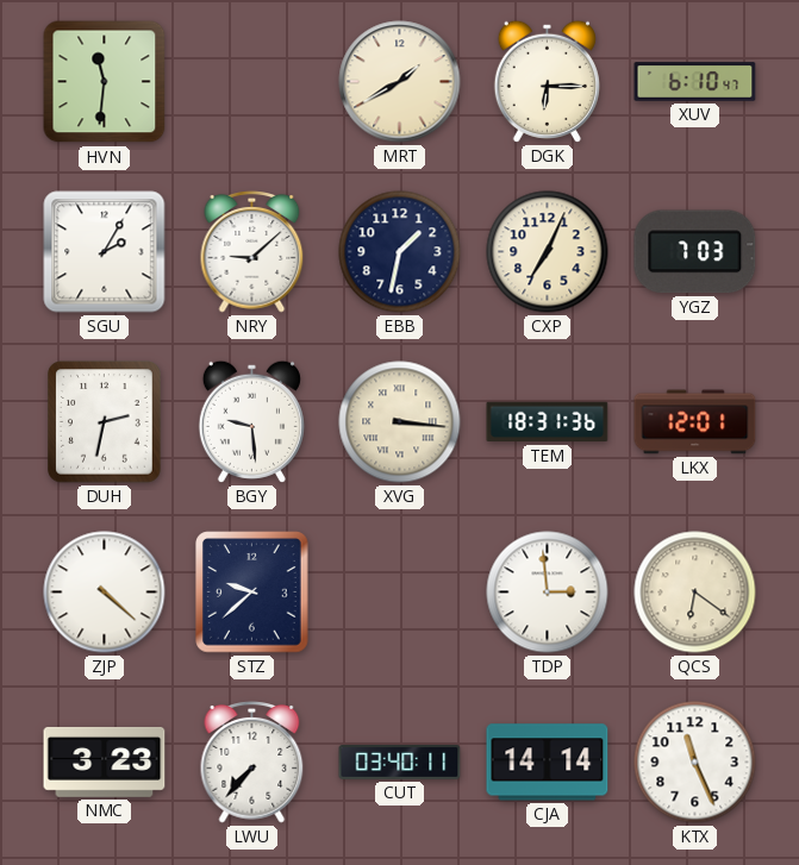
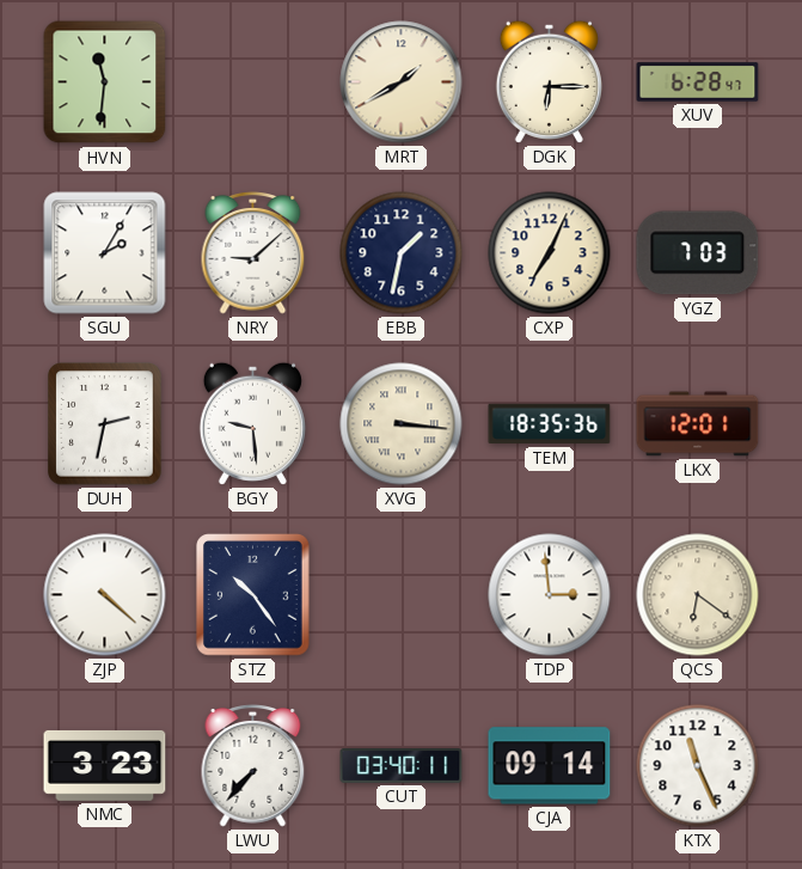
XUV: 6:10 -> 6:28 (698, 82)
TEM: 18:31 -> 18:35 (550, 424)
STZ: 9:38 -> 10:24 (253, 595)
CJA: 14:14 -> 09:14 (550, 766)
